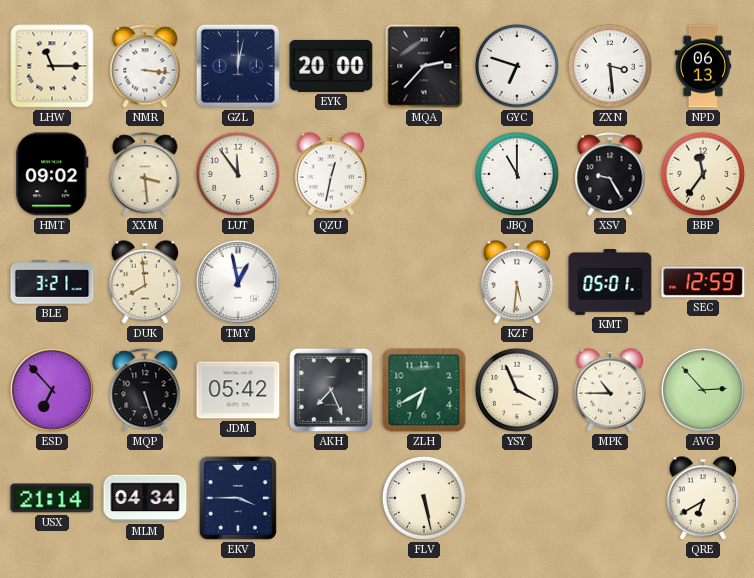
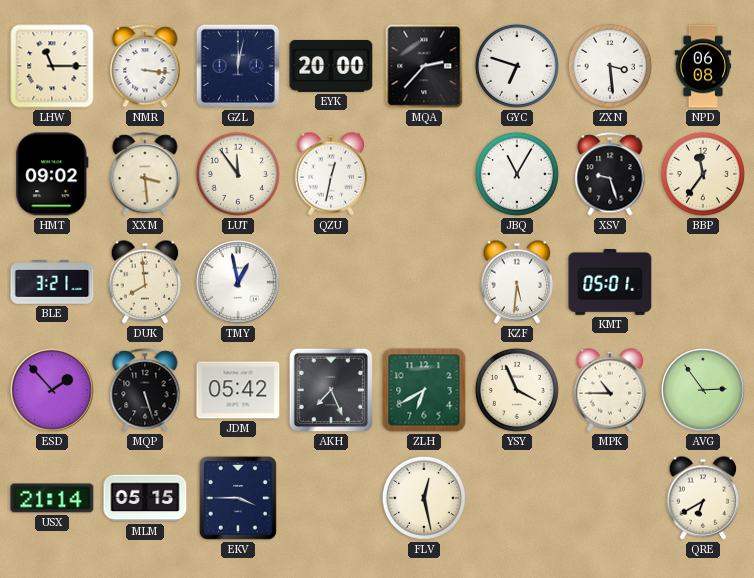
NPD: 06:13 -> 06:08 (703, 66)
JBQ: 11:00 -> 11:05 (517, 174)
XSV: 9:25 -> 9:27 (610, 174)
SEC: 12:59 -> none (703, 282)
ESD: 6:53 -> 1:53 (52, 390)
AVG: 2:53 -> 2:54 (703, 390)
MLM: 04:34 -> 05:15 (145, 498)
FLV: 5:28 -> 12:28 (424, 498)
